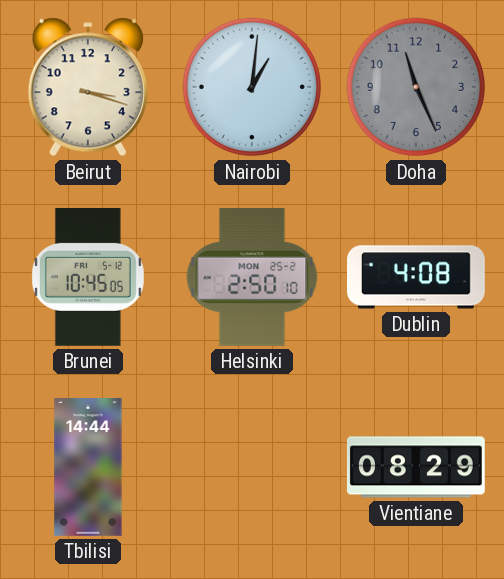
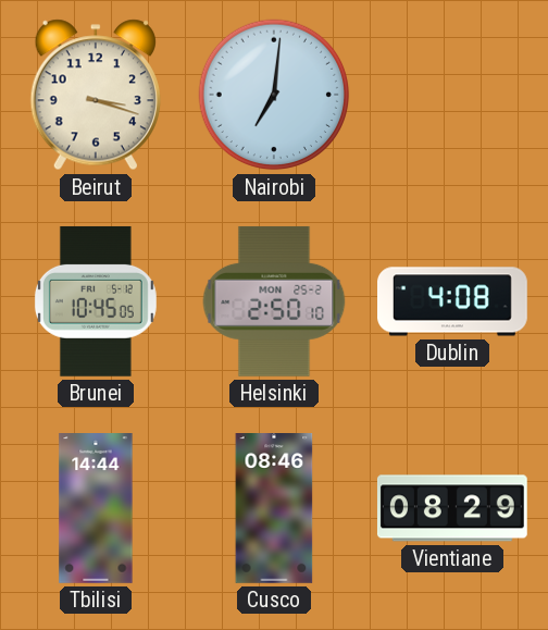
Nairobi: 1:01 -> 7:01 (274, 95)
Doha: 11:26 -> none (416, 87)
Cusco: none -> 08:46 (274, 509)
